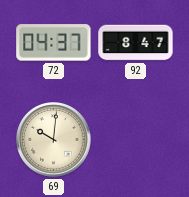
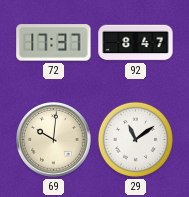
72: 04:37 -> 17:37 (54, 43)
29: none -> 11:09 (135, 139)
